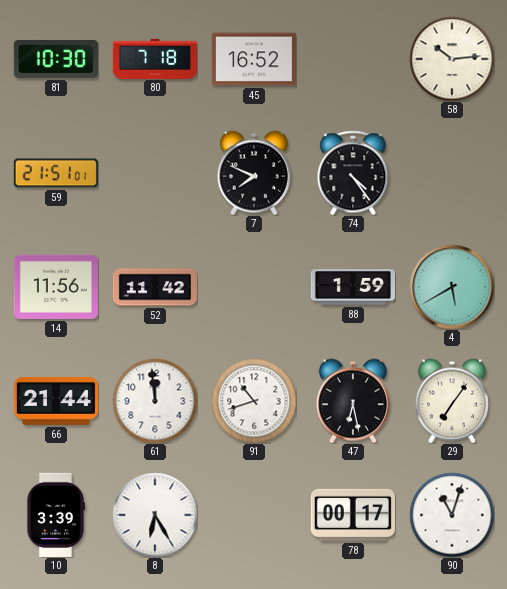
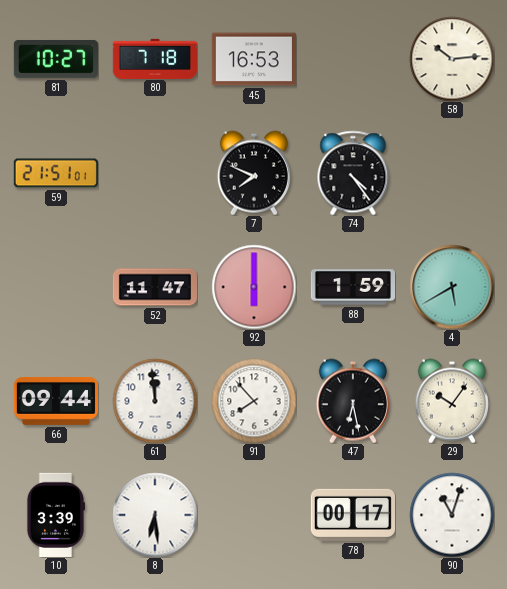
81: 10:30 -> 10:27 (56, 59)
45: 16:52 -> 16:53 (254, 59)
14: 11:56 -> none (56, 287)
52: 11:42 -> 11:47 (154, 287)
92: none -> 6:00 (254, 287)
66: 21:44 -> 09:44 (56, 401)
91: 10:42 -> 7:53 (254, 401)
29: 7:06 -> 10:06 (452, 401)
8: 6:25 -> 6:29 (155, 515)
